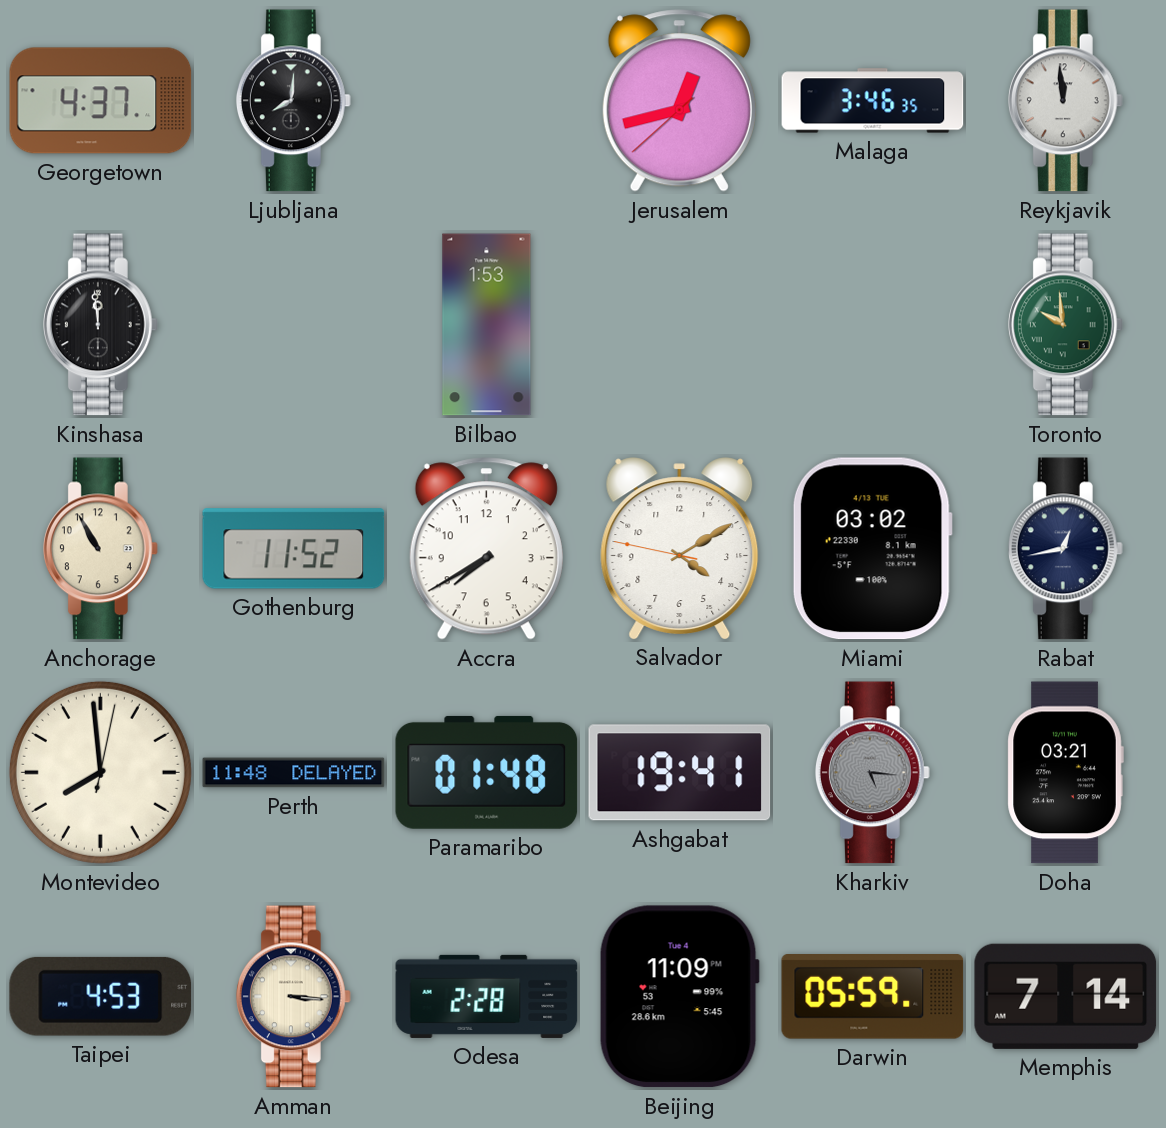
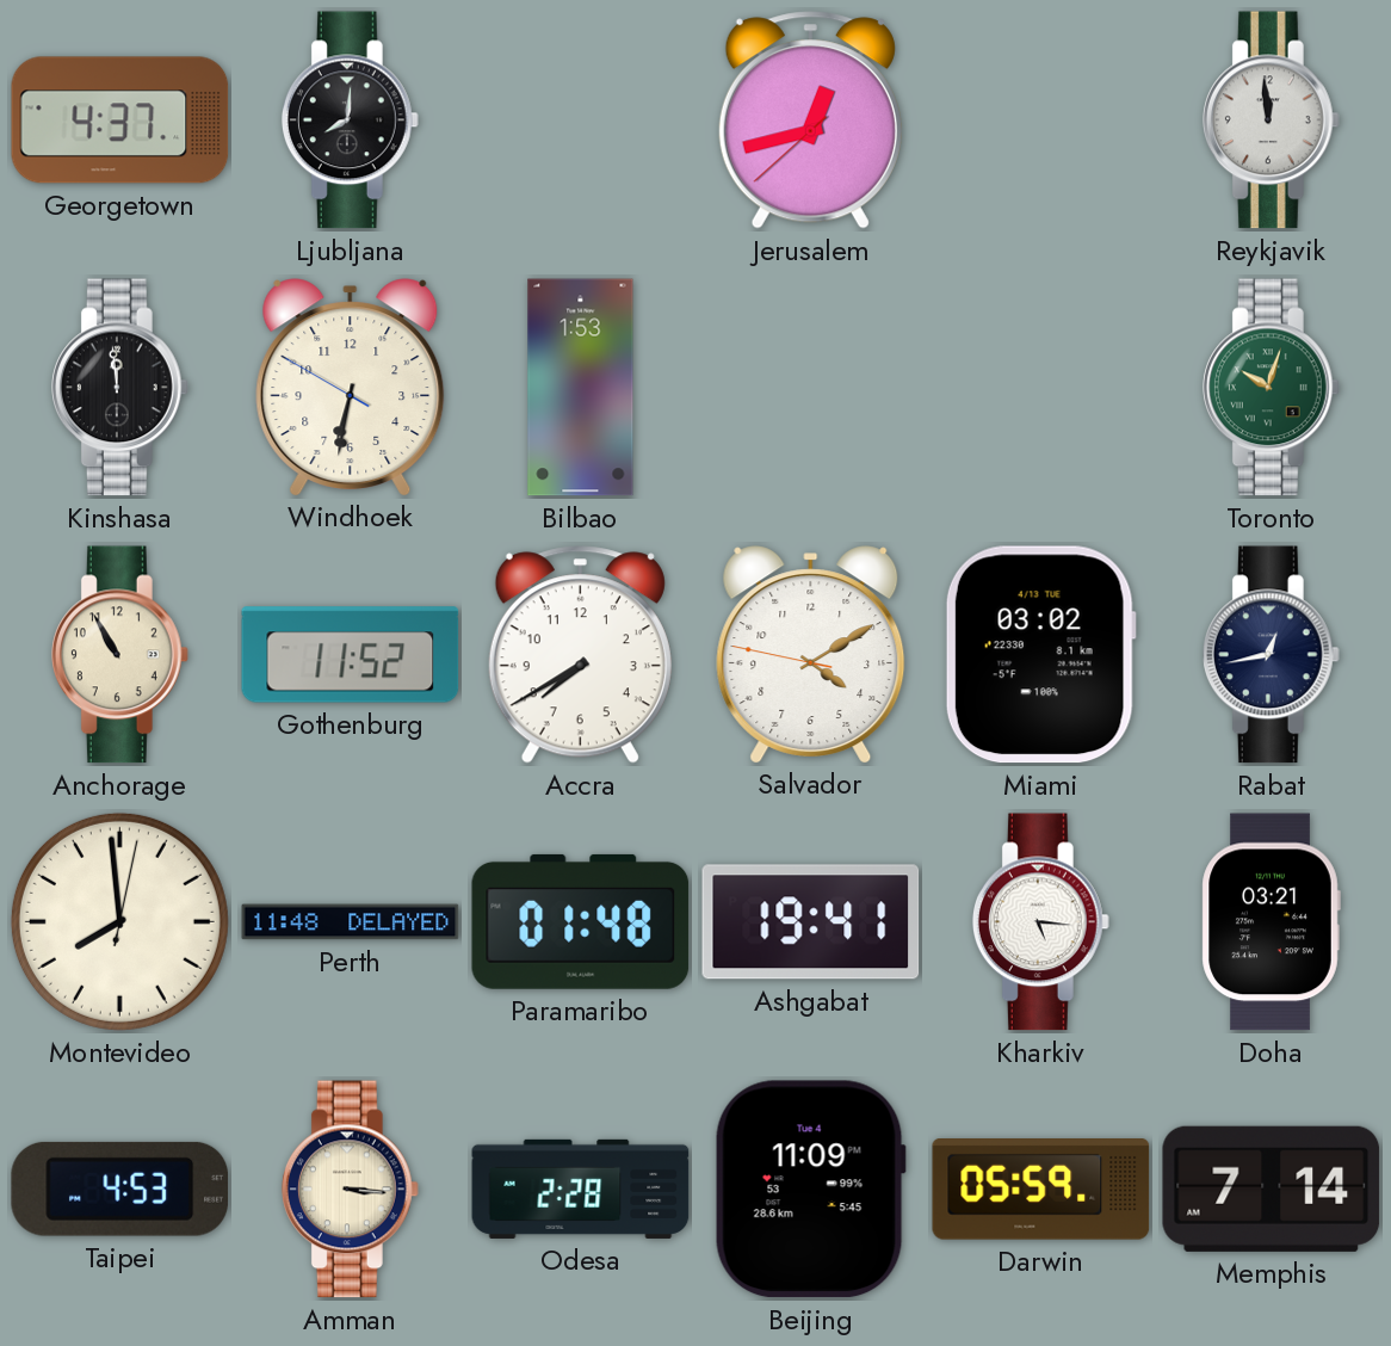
Malaga: 3:46 -> none (873, 101)
Windhoek: none -> 6:31 (351, 387)
Toronto: 9:59 -> 10:03 (1271, 388)
Kharkiv dial: grey -> white (1040, 922)
